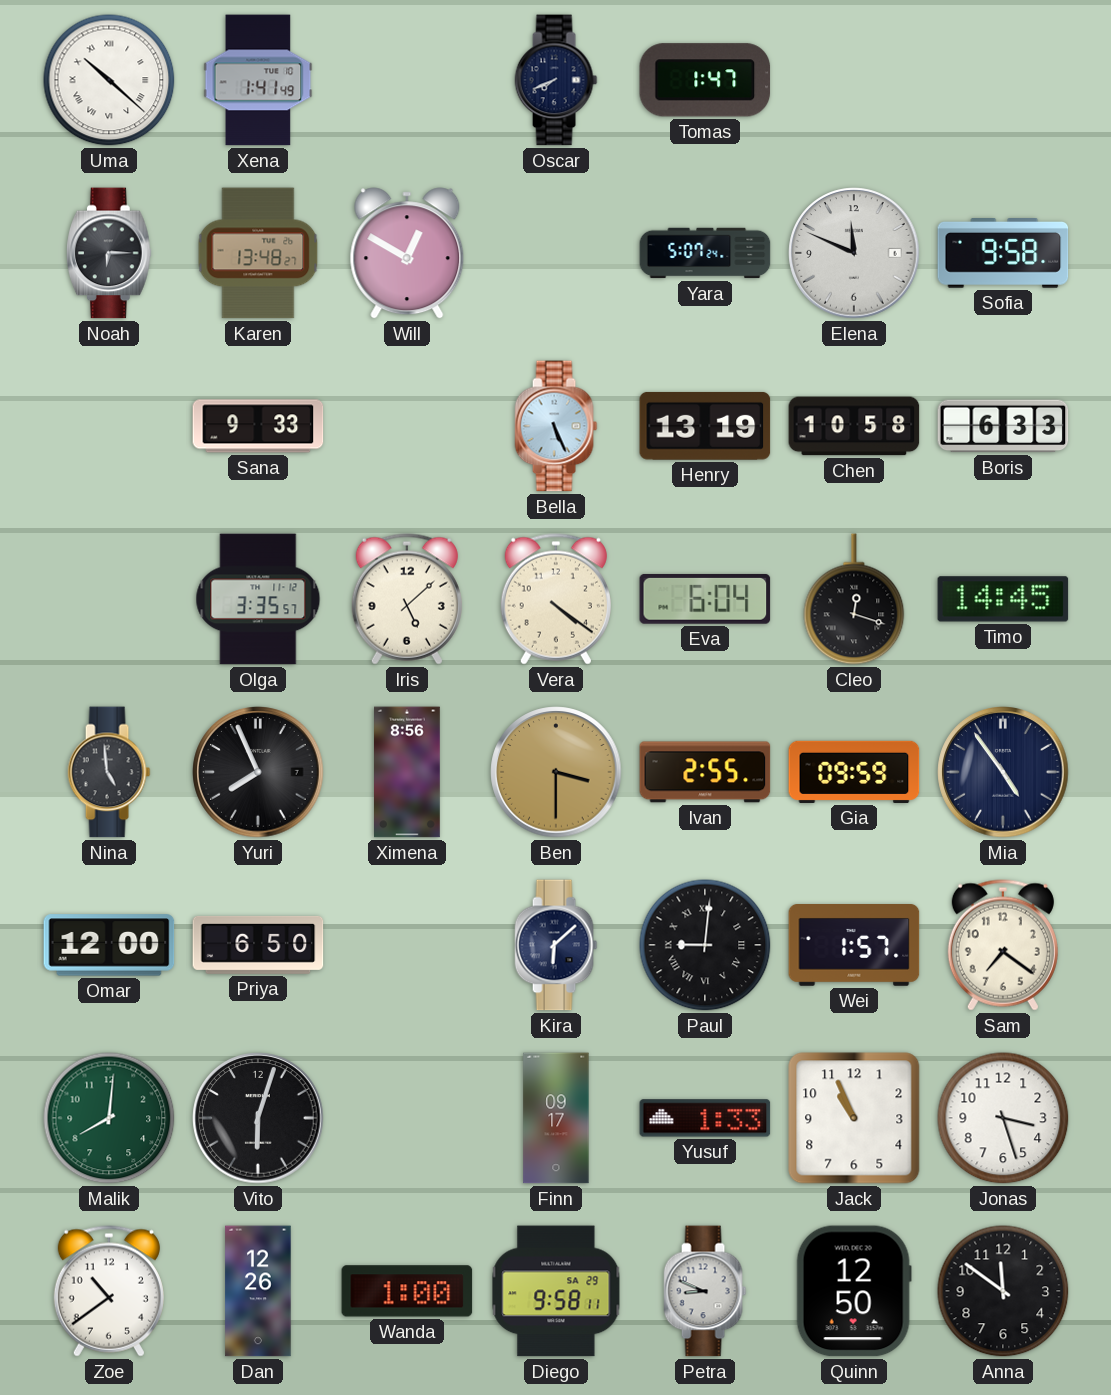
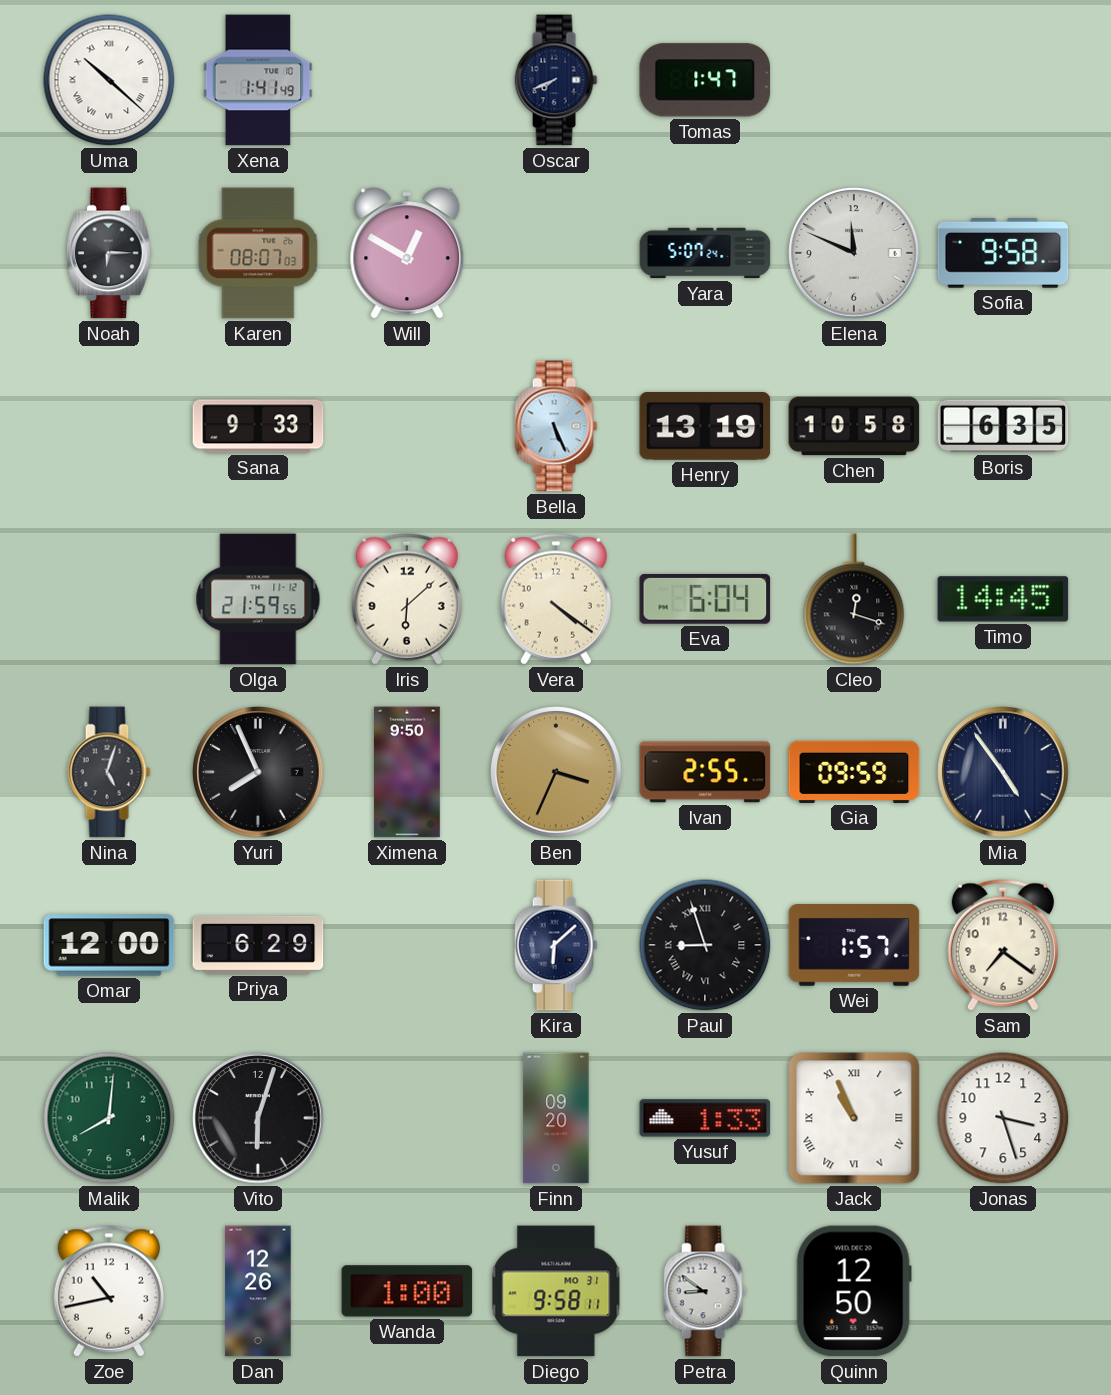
Karen: 13:48 -> 08:07 (258, 253)
Boris: 6:33 -> 6:35 (1003, 426)
Olga: 3:35 -> 21:59 (258, 599)
Iris: 5:08 -> 6:08 (407, 599)
Nina: 4:59 -> 5:03 (109, 772)
Ximena: 8:56 -> 9:50 (408, 772)
Ben: 3:30 -> 3:34 (556, 772)
Priya: 6:50 -> 6:29 (258, 945)
Paul: 9:01 -> 8:57 (705, 945)
Finn: 09:17 -> 09:20 (556, 1118)
Jack numerals: Arabic -> Roman (854, 1118)
Zoe: 10:39 -> 10:43 (109, 1291)
Diego date: SA 29 -> MO 31 (556, 1291)
Petra: 8:49 -> 8:51 (705, 1291)
Anna: 11:51 -> none (1003, 1291)
